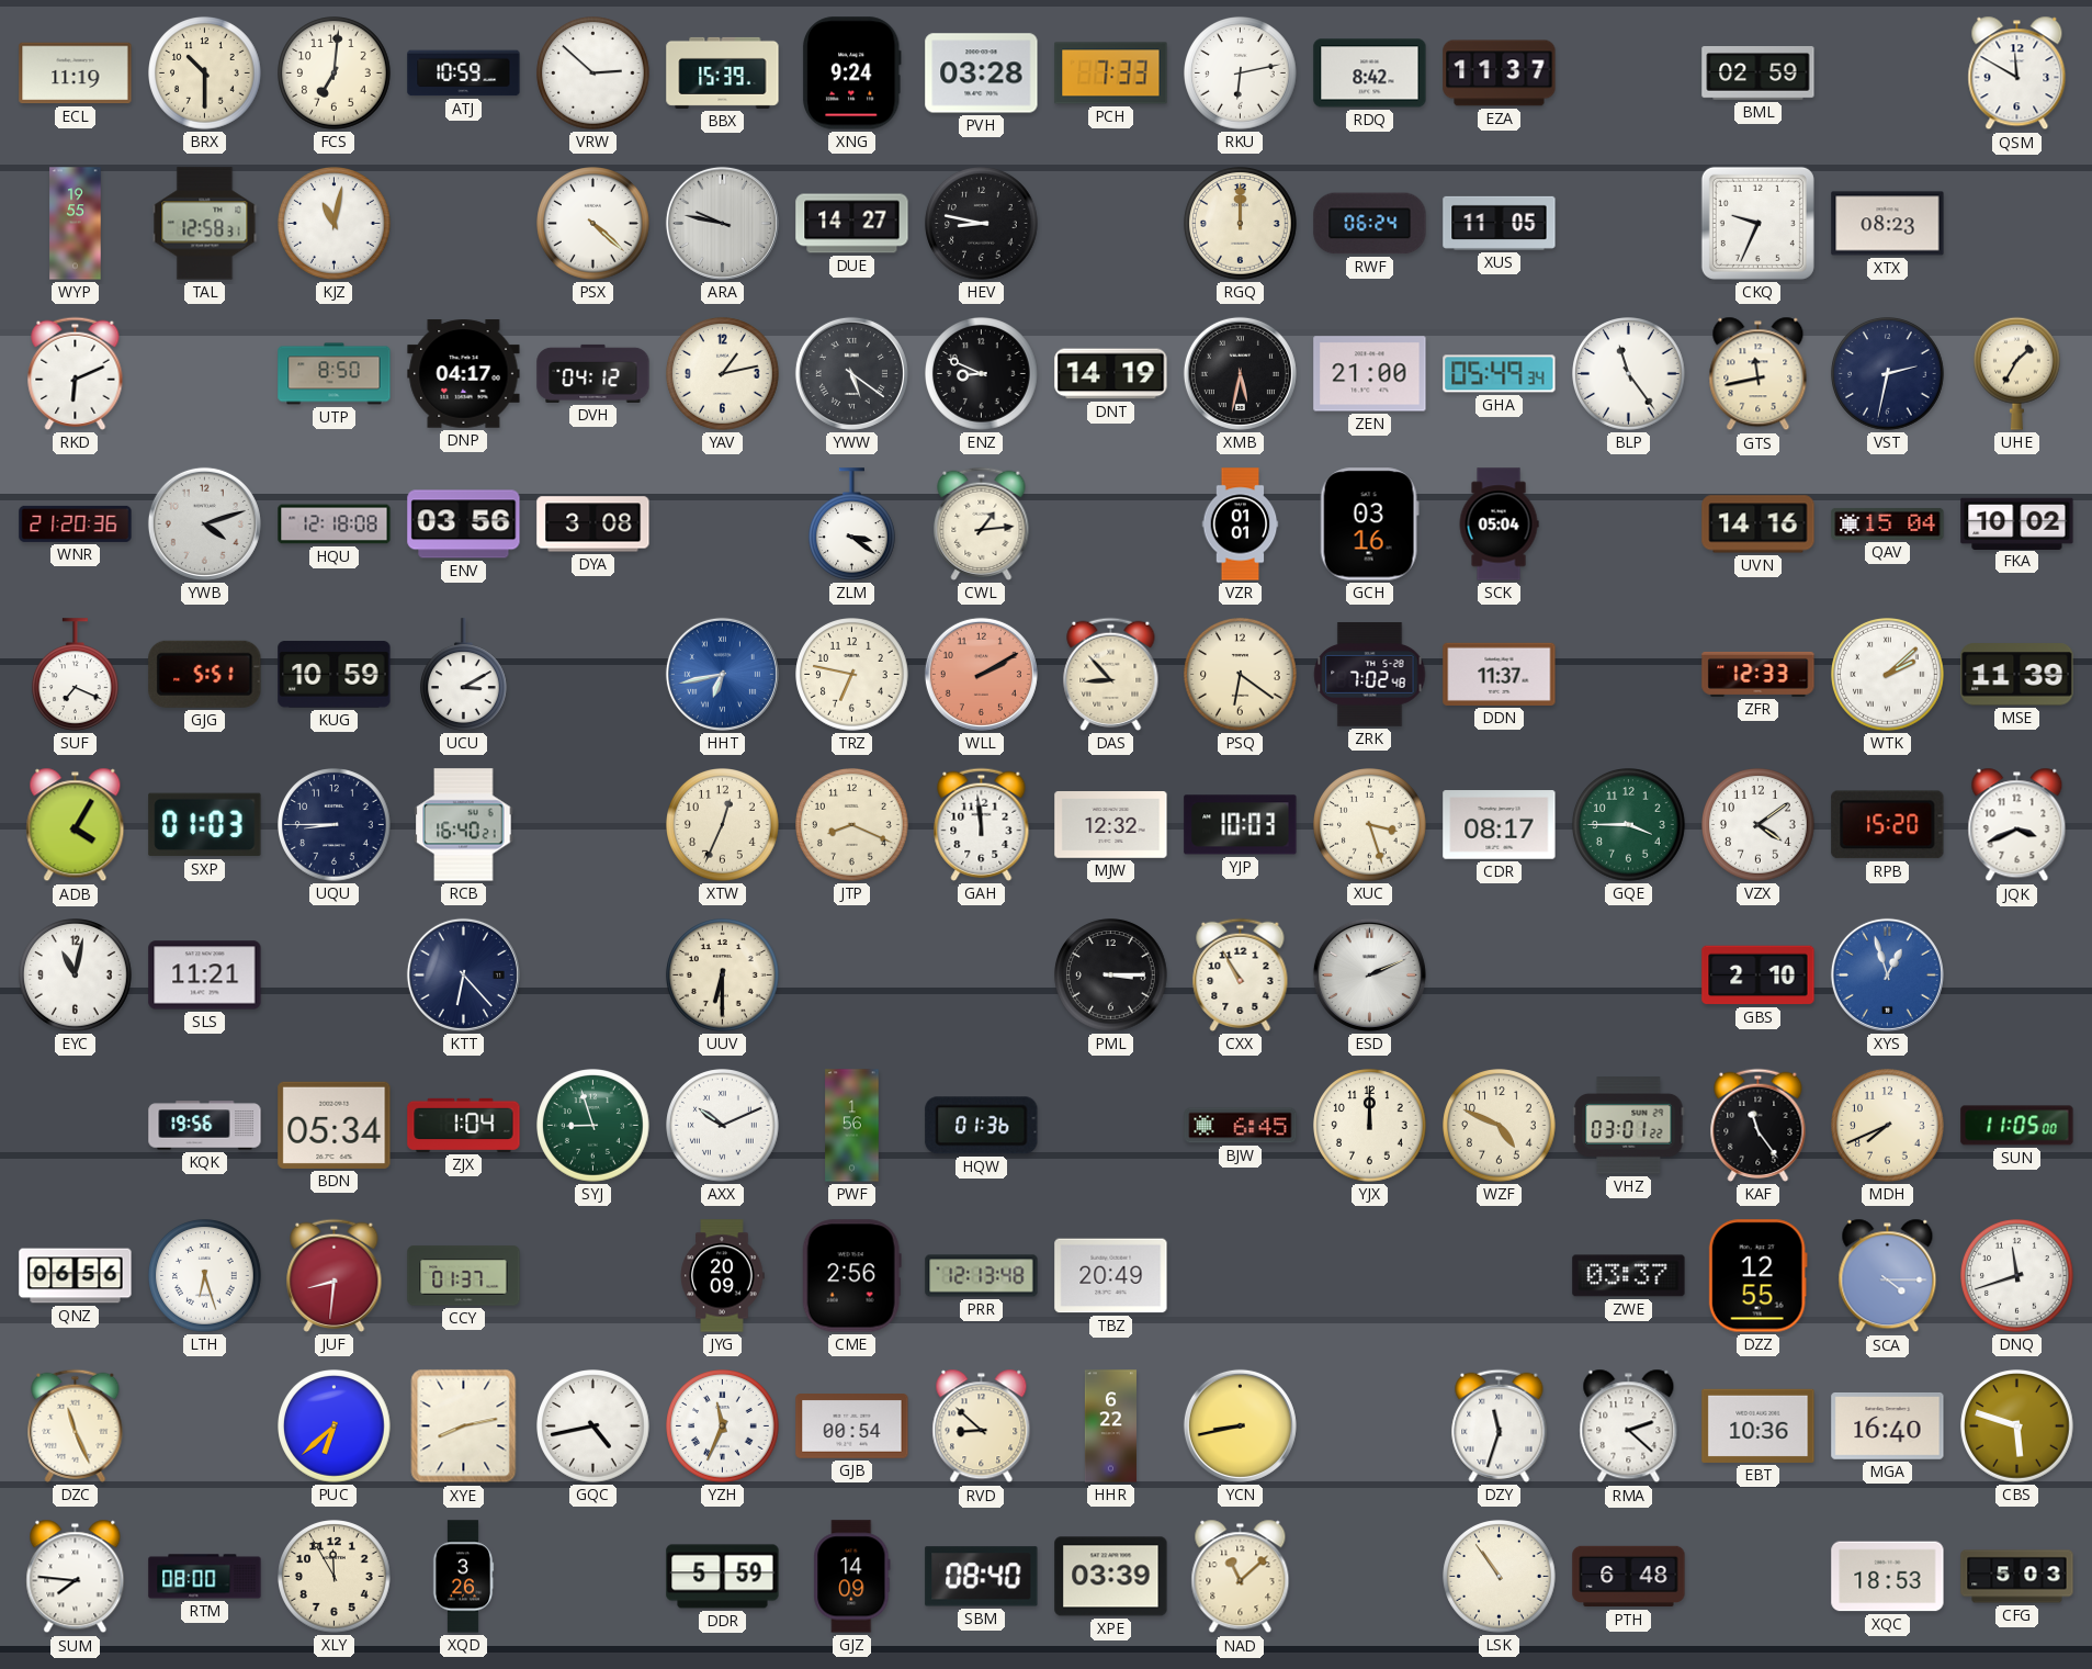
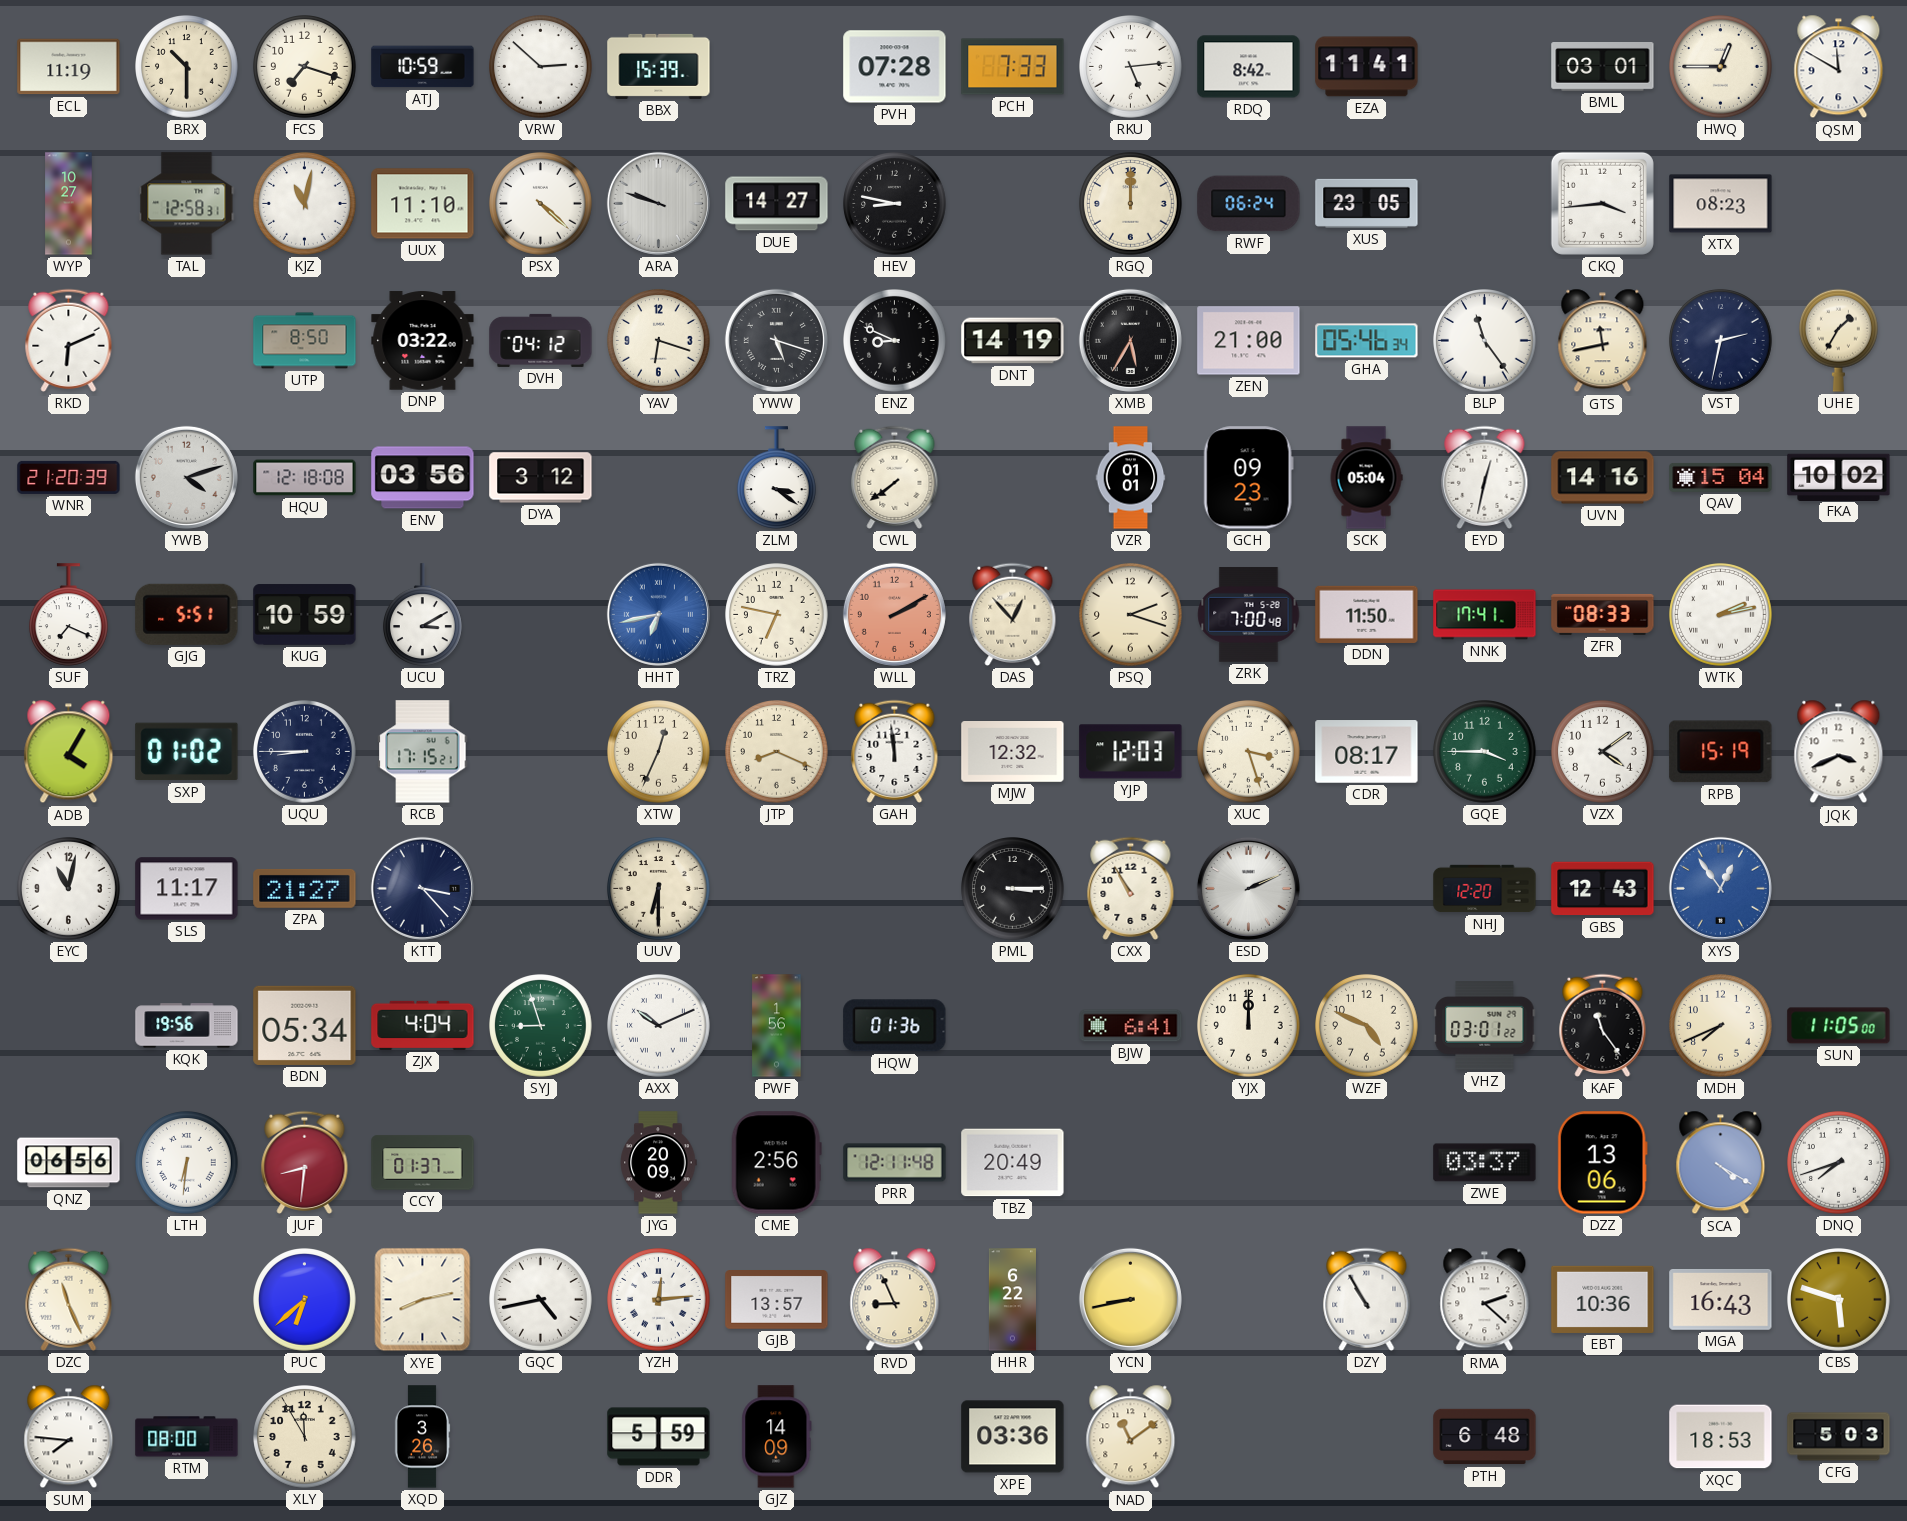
FCS: 7:01 -> 7:18 (305, 67)
XNG: 9:24 -> none (851, 74)
PVH: 03:28 -> 07:28 (895, 67)
RKU: 6:13 -> 5:14 (1131, 67)
EZA: 11:37 -> 11:41 (1367, 67)
BML: 02:59 -> 03:01 (1603, 67)
HWQ: none -> 12:45 (1721, 67)
WYP: 19:55 -> 10:27 (69, 204)
UUX: none -> 11:10 (423, 204)
ARA: 9:47 -> 9:48 (658, 203)
XUS: 11:05 -> 23:05 (1367, 203)
CKQ: 9:34 -> 3:44 (1602, 203)
DNP: 04:17 -> 03:22 (423, 341)
YAV: 1:13 -> 6:18 (659, 341)
YWW: 5:21 -> 5:18 (776, 340)
XMB: 5:32 -> 5:35 (1130, 340)
GHA: 05:49 -> 05:46 (1367, 341)
WNR: 21:20:36 -> 21:20:39 (69, 477)
DYA: 3:08 -> 3:12 (541, 478)
CWL: 1:14 -> 7:39 (895, 477)
GCH: 03:16 -> 09:23 (1248, 478)
EYD: none -> 12:32 (1485, 477)
DAS: 8:53 -> 12:53 (1013, 614)
PSQ: 6:21 -> 2:18 (1131, 615)
ZRK: 7:02 -> 7:00 (1249, 615)
DDN: 11:37 -> 11:50 (1367, 614)
NNK: none -> 17:41 (1485, 615)
ZFR: 12:33 -> 08:33 (1603, 614)
WTK: 2:08 -> 2:13 (1721, 615)
MSE: 11:39 -> none (2017, 675)
SXP: 01:03 -> 01:02 (187, 752)
RCB: 16:40 -> 17:15 (423, 752)
YJP: 10:03 -> 12:03 (1131, 752)
RPB: 15:20 -> 15:19 (1721, 752)
SLS: 11:21 -> 11:17 (187, 889)
ZPA: none -> 21:27 (305, 889)
KTT: 6:23 -> 3:23 (422, 888)
NHJ: none -> 12:20 (1485, 889)
GBS: 2:10 -> 12:43 (1603, 889)
XYS: 12:57 -> 12:54 (1720, 888)
ZJX: 1:04 -> 4:04 (423, 1025)
BJW: 6:45 -> 6:41 (1131, 1026)
LTH: 6:27 -> 6:31 (187, 1163)
PRR: 12:13 -> 12:11 (895, 1163)
DZZ: 12:55 -> 13:06 (1602, 1163)
SCA: 4:15 -> 4:20 (1721, 1163)
DNQ: 11:42 -> 7:42 (1839, 1163)
YZH: 11:34 -> 12:14 (659, 1300)
GJB: 00:54 -> 13:57 (777, 1300)
RVD: 8:52 -> 8:56 (895, 1300)
DZY: 11:33 -> 10:55 (1367, 1299)
MGA: 16:40 -> 16:43 (1721, 1300)
SBM: 08:40 -> none (982, 1577)
XPE: 03:39 -> 03:36 (1013, 1437)
NAD: 11:08 -> 11:09 (1131, 1437)
LSK: 10:54 -> none (1500, 1577)
